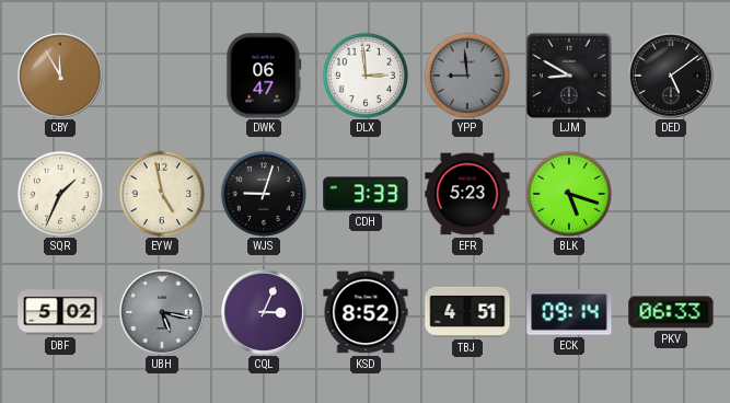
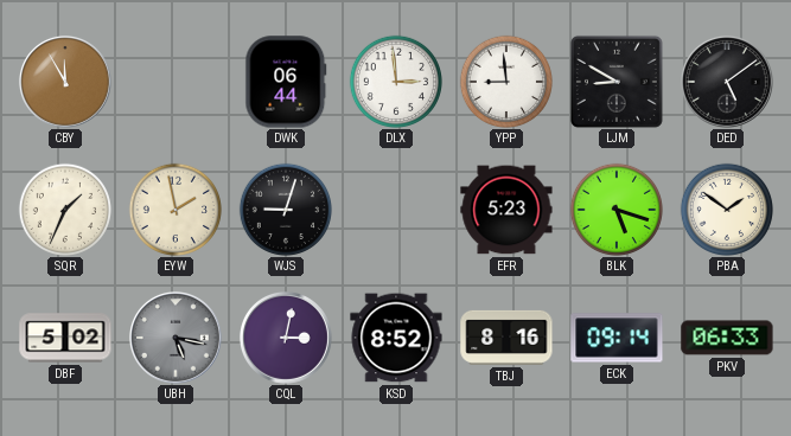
DWK: 06:47 -> 06:44 (286, 82)
YPP dial: grey -> white (505, 81)
EYW: 4:58 -> 1:58 (174, 209)
CDH: 3:33 -> none (366, 194)
PBA: none -> 1:51 (726, 209)
CQL: 3:04 -> 3:02 (286, 338)
TBJ: 4:51 -> 8:16 (506, 338)
